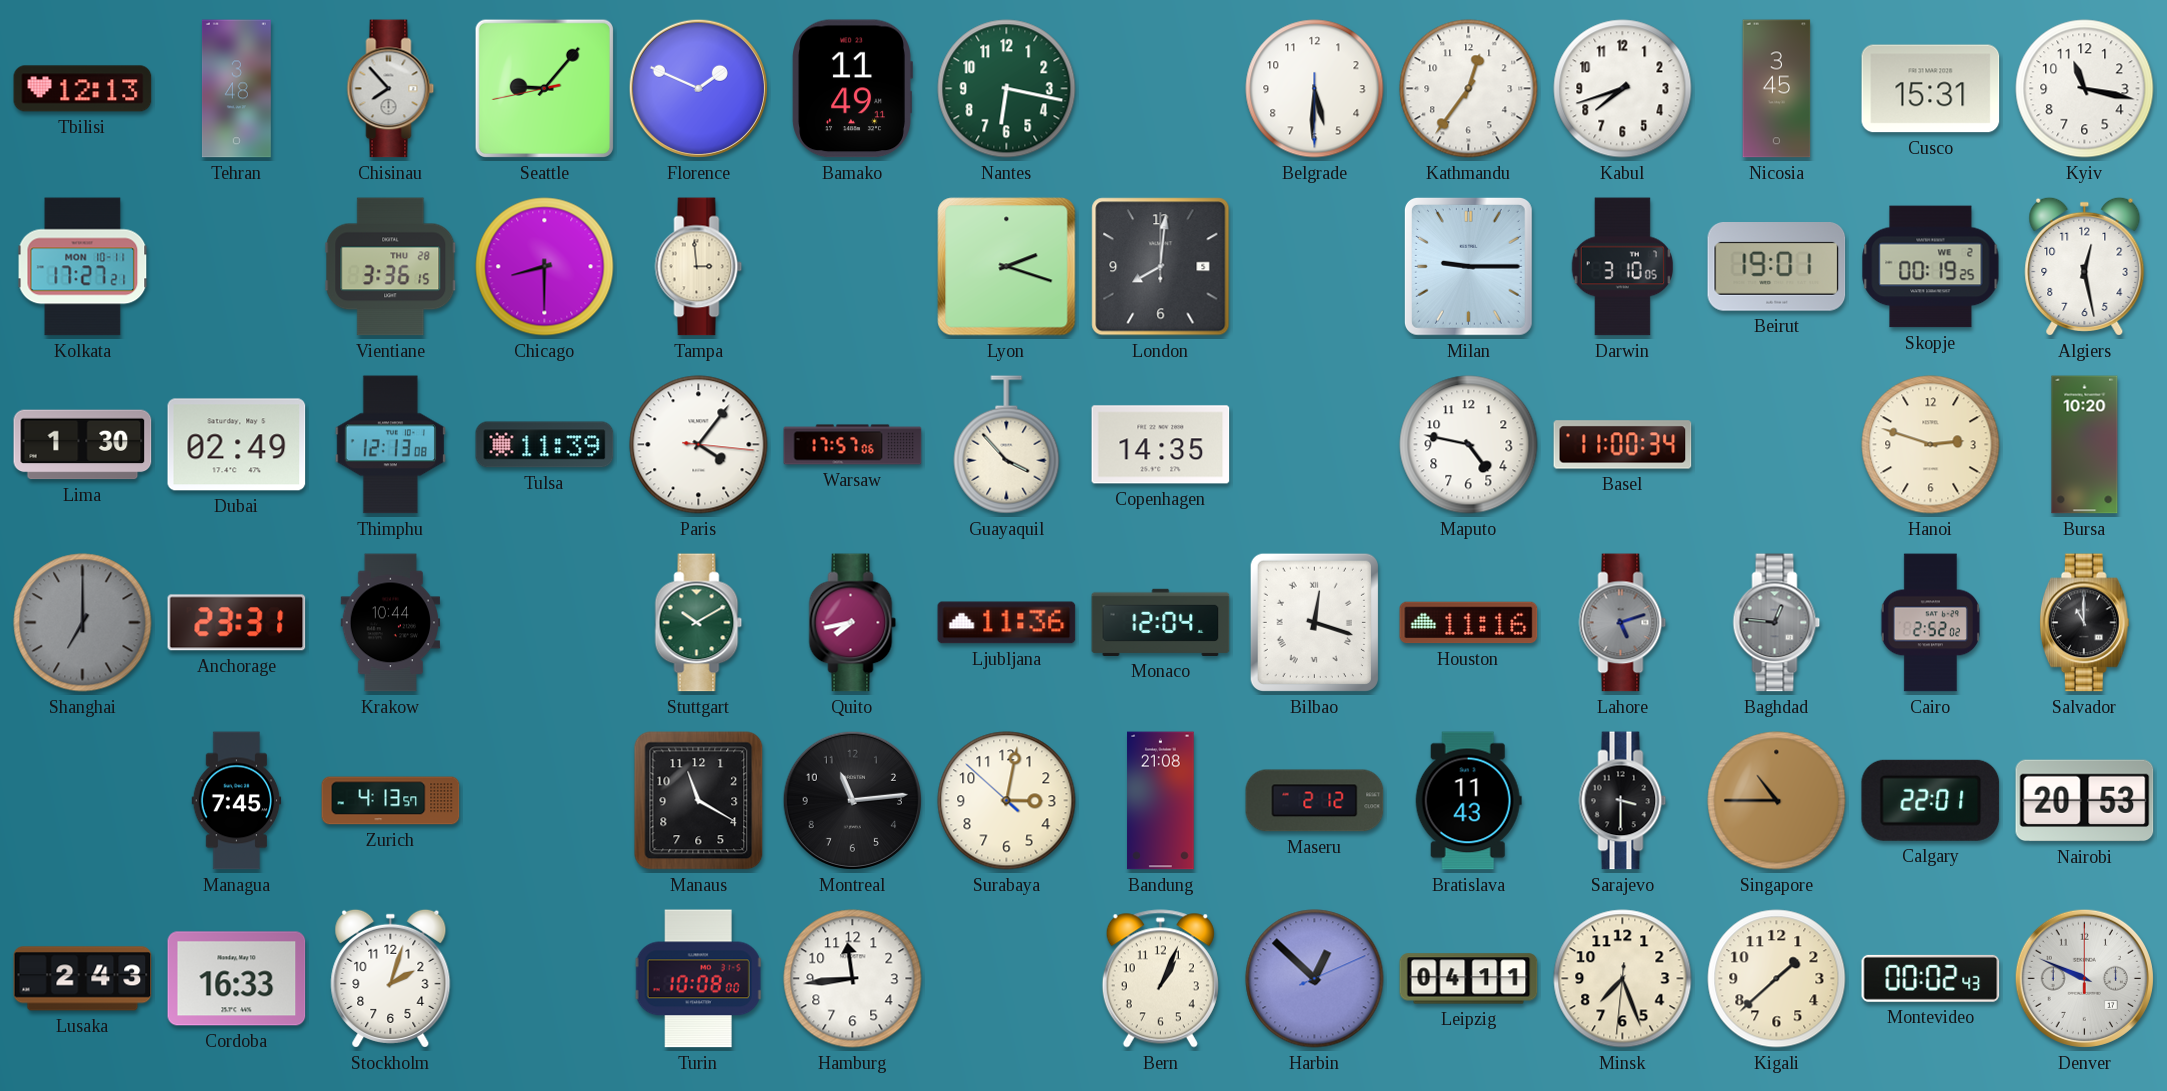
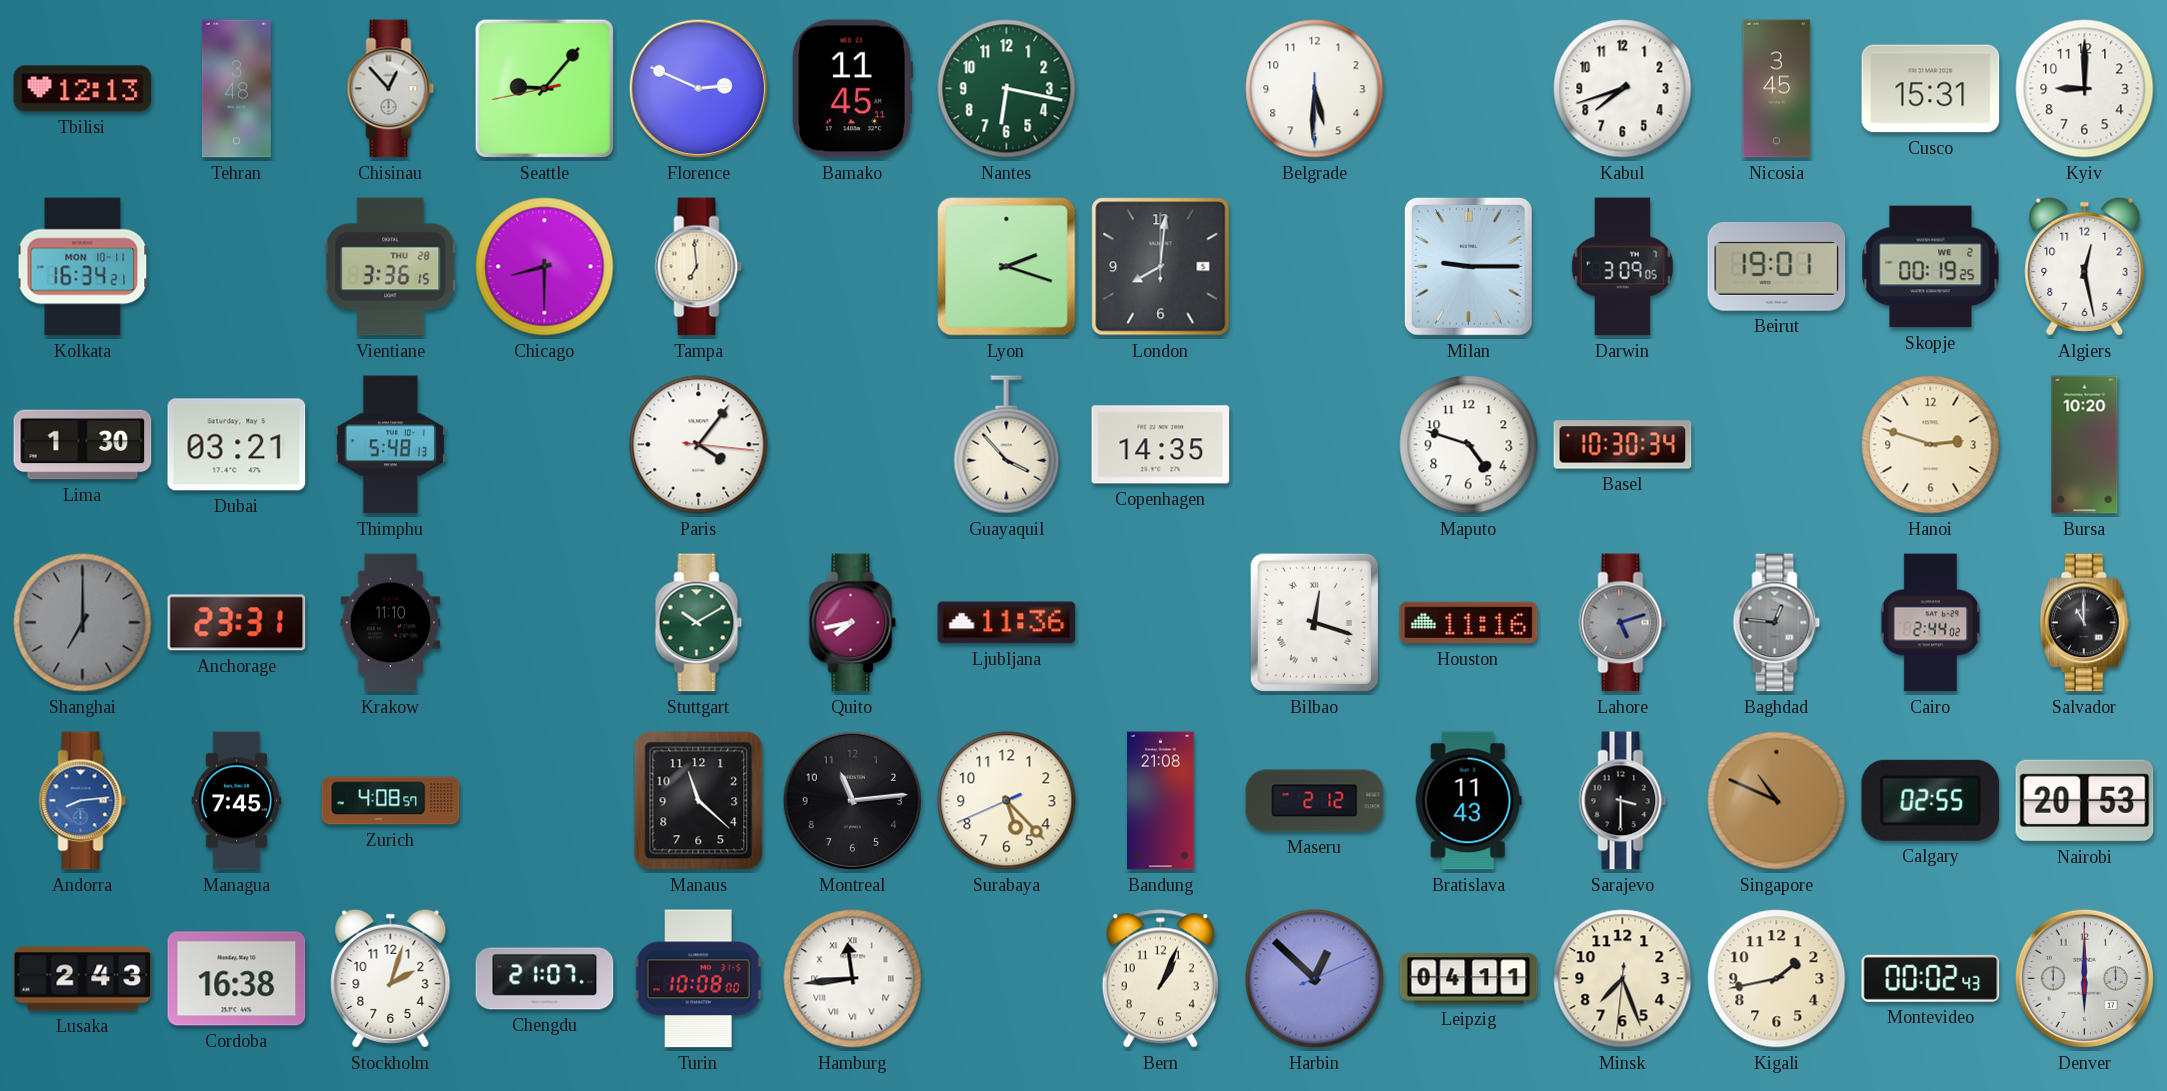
Chisinau: 7:53 -> 12:53 (391, 89)
Florence: 1:49 -> 2:49 (698, 88)
Bamako: 11:49 -> 11:45 (852, 89)
Kathmandu: 12:36 -> none (1469, 89)
Kyiv: 11:17 -> 9:00 (2085, 89)
Kolkata: 17:27 -> 16:34 (83, 267)
Tampa: 2:59 -> 6:59 (699, 267)
Darwin: 3:10 -> 3:09 (1622, 267)
Dubai: 02:49 -> 03:21 (237, 445)
Thimphu: 12:13 -> 5:48 (390, 445)
Tulsa: 11:39 -> none (545, 445)
Warsaw: 17:57 -> none (853, 445)
Maputo: 4:47 -> 4:48 (1469, 445)
Basel: 11:00 -> 10:30 (1623, 445)
Krakow: 10:44 -> 11:10 (391, 623)
Monaco: 12:04 -> none (1161, 622)
Cairo: 2:52 -> 2:44 (1930, 623)
Andorra: none -> 8:14 (83, 801)
Zurich: 4:13 -> 4:08 (391, 801)
Manaus: 11:20 -> 11:22 (699, 801)
Surabaya: 3:01 -> 5:22 (1007, 801)
Singapore: 10:45 -> 10:49 (1777, 801)
Calgary: 22:01 -> 02:55 (1931, 800)
Cordoba: 16:33 -> 16:38 (237, 979)
Chengdu: none -> 21:07 (545, 979)
Hamburg numerals: Arabic -> Roman (853, 979)
Kigali: 1:38 -> 1:43 (1777, 979)
Denver: 9:49 -> 6:00 (2084, 978)
